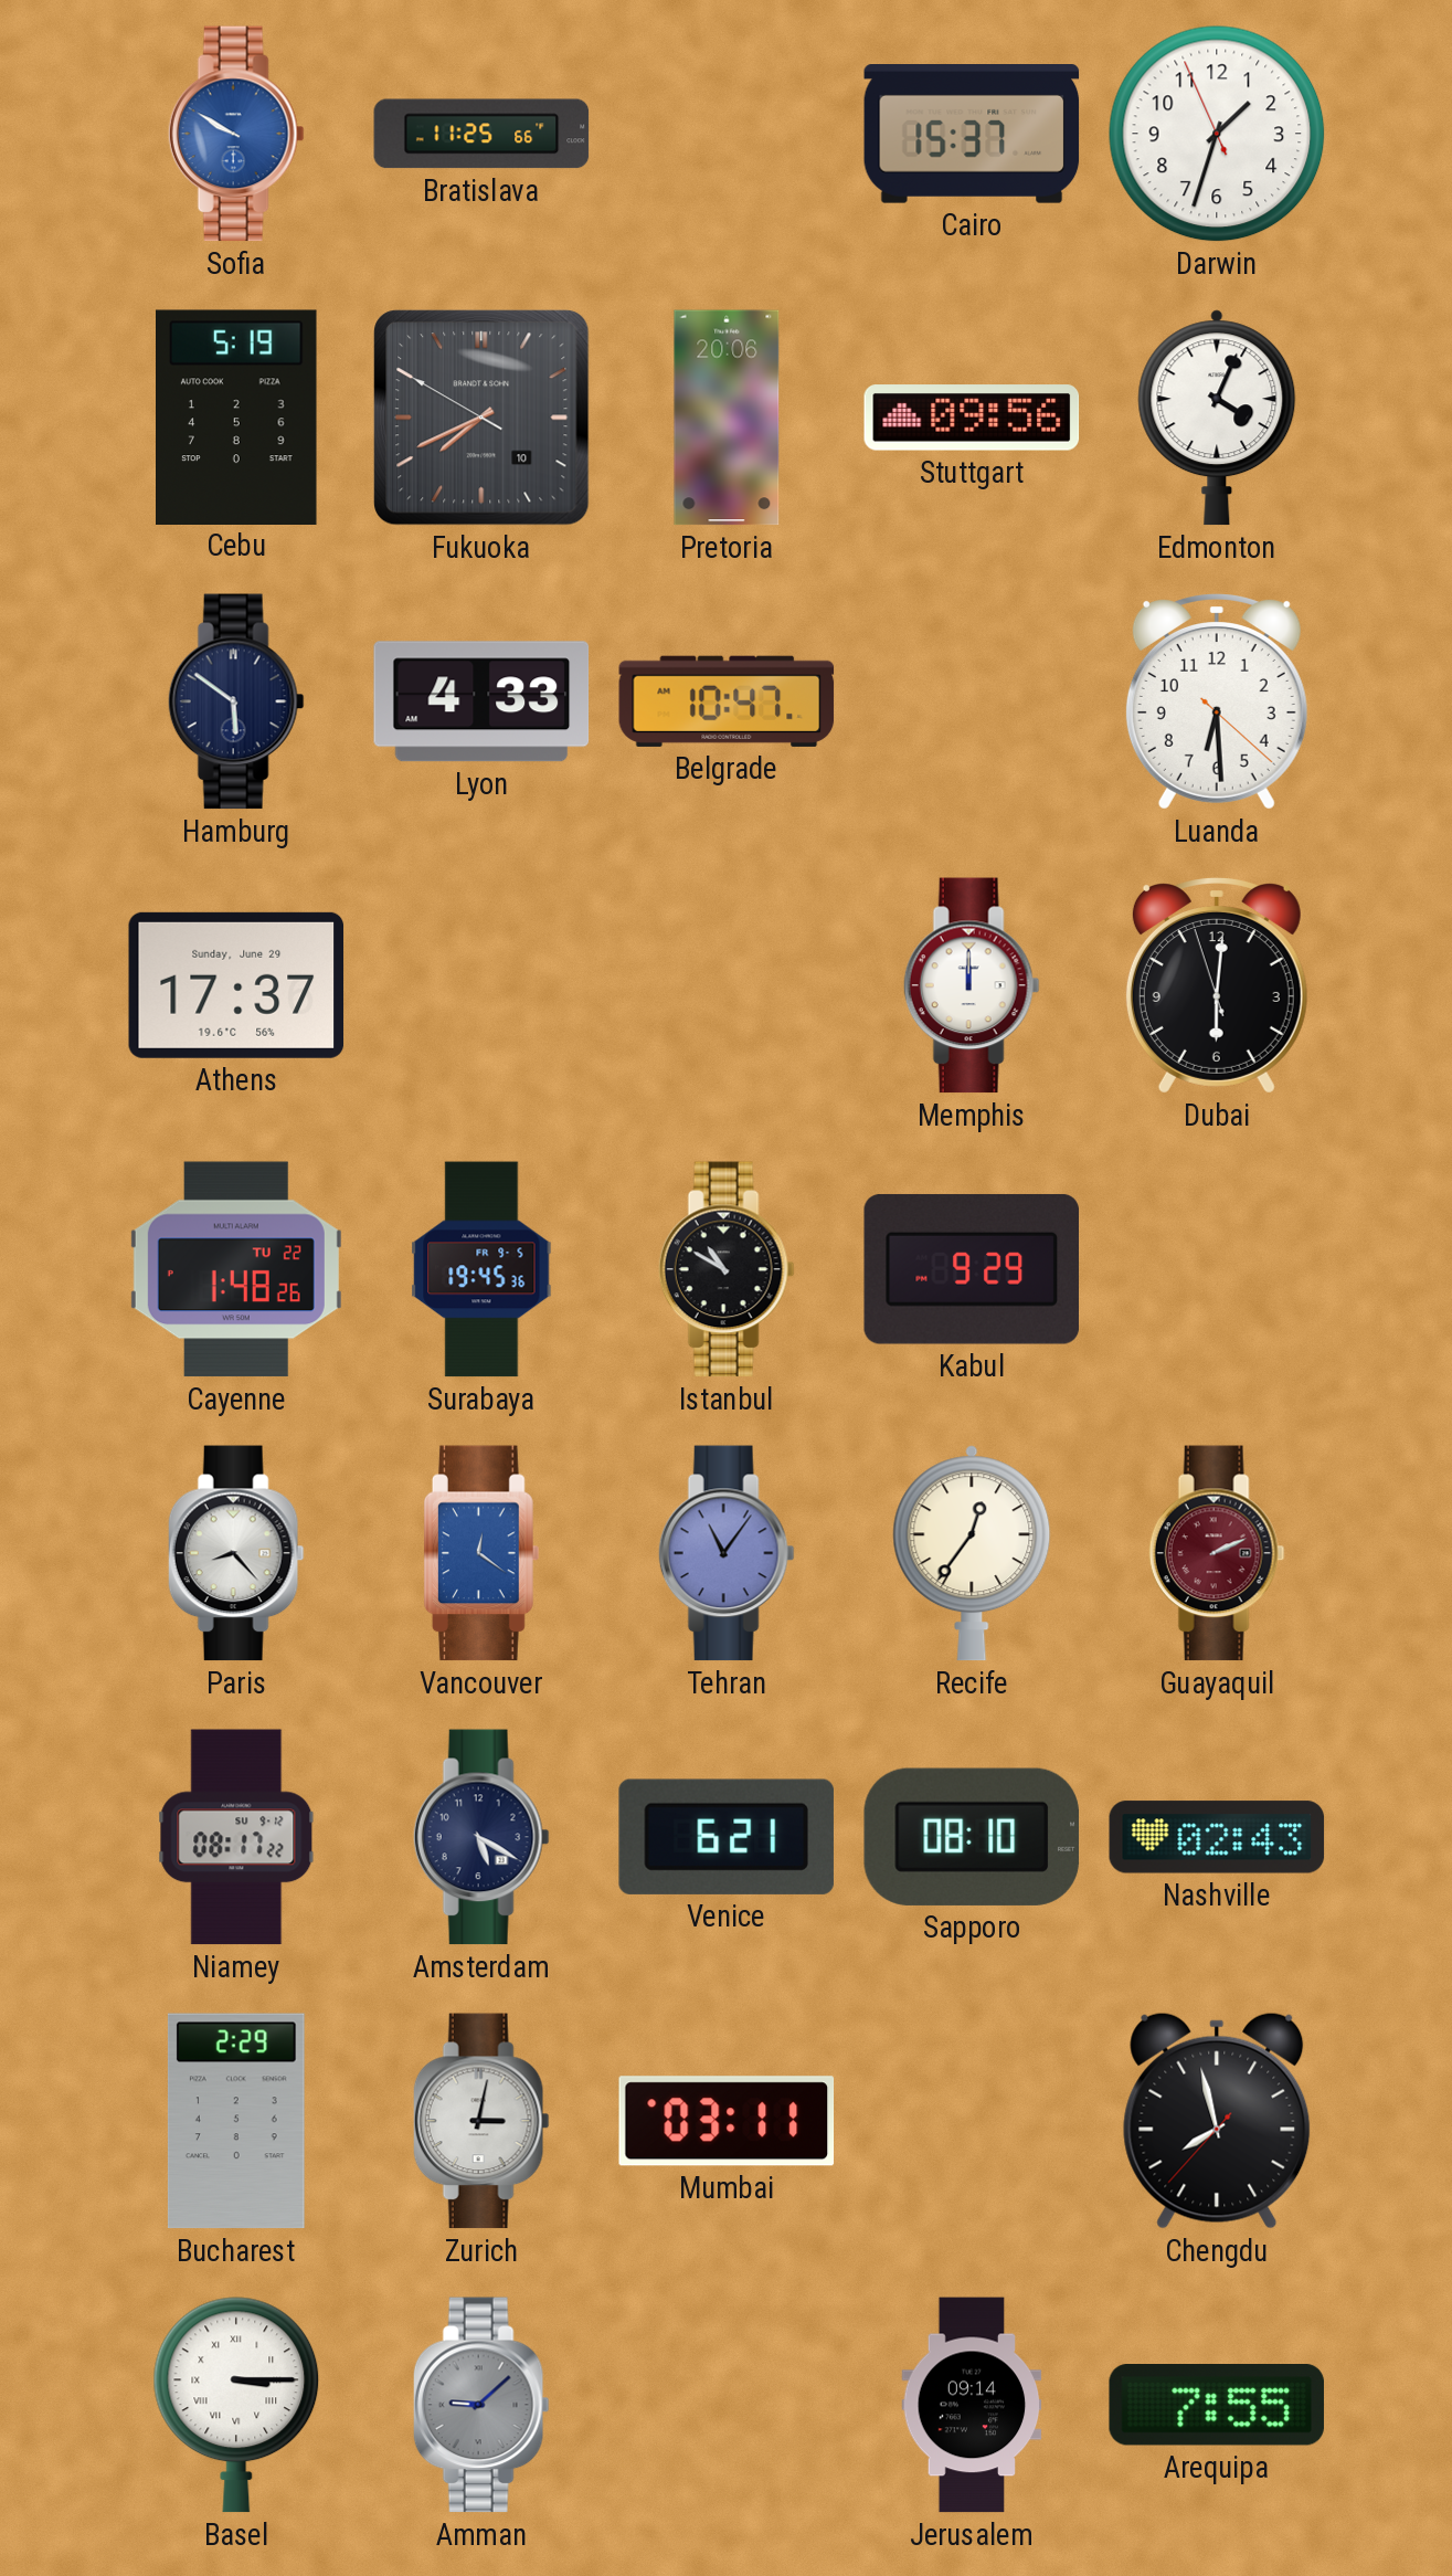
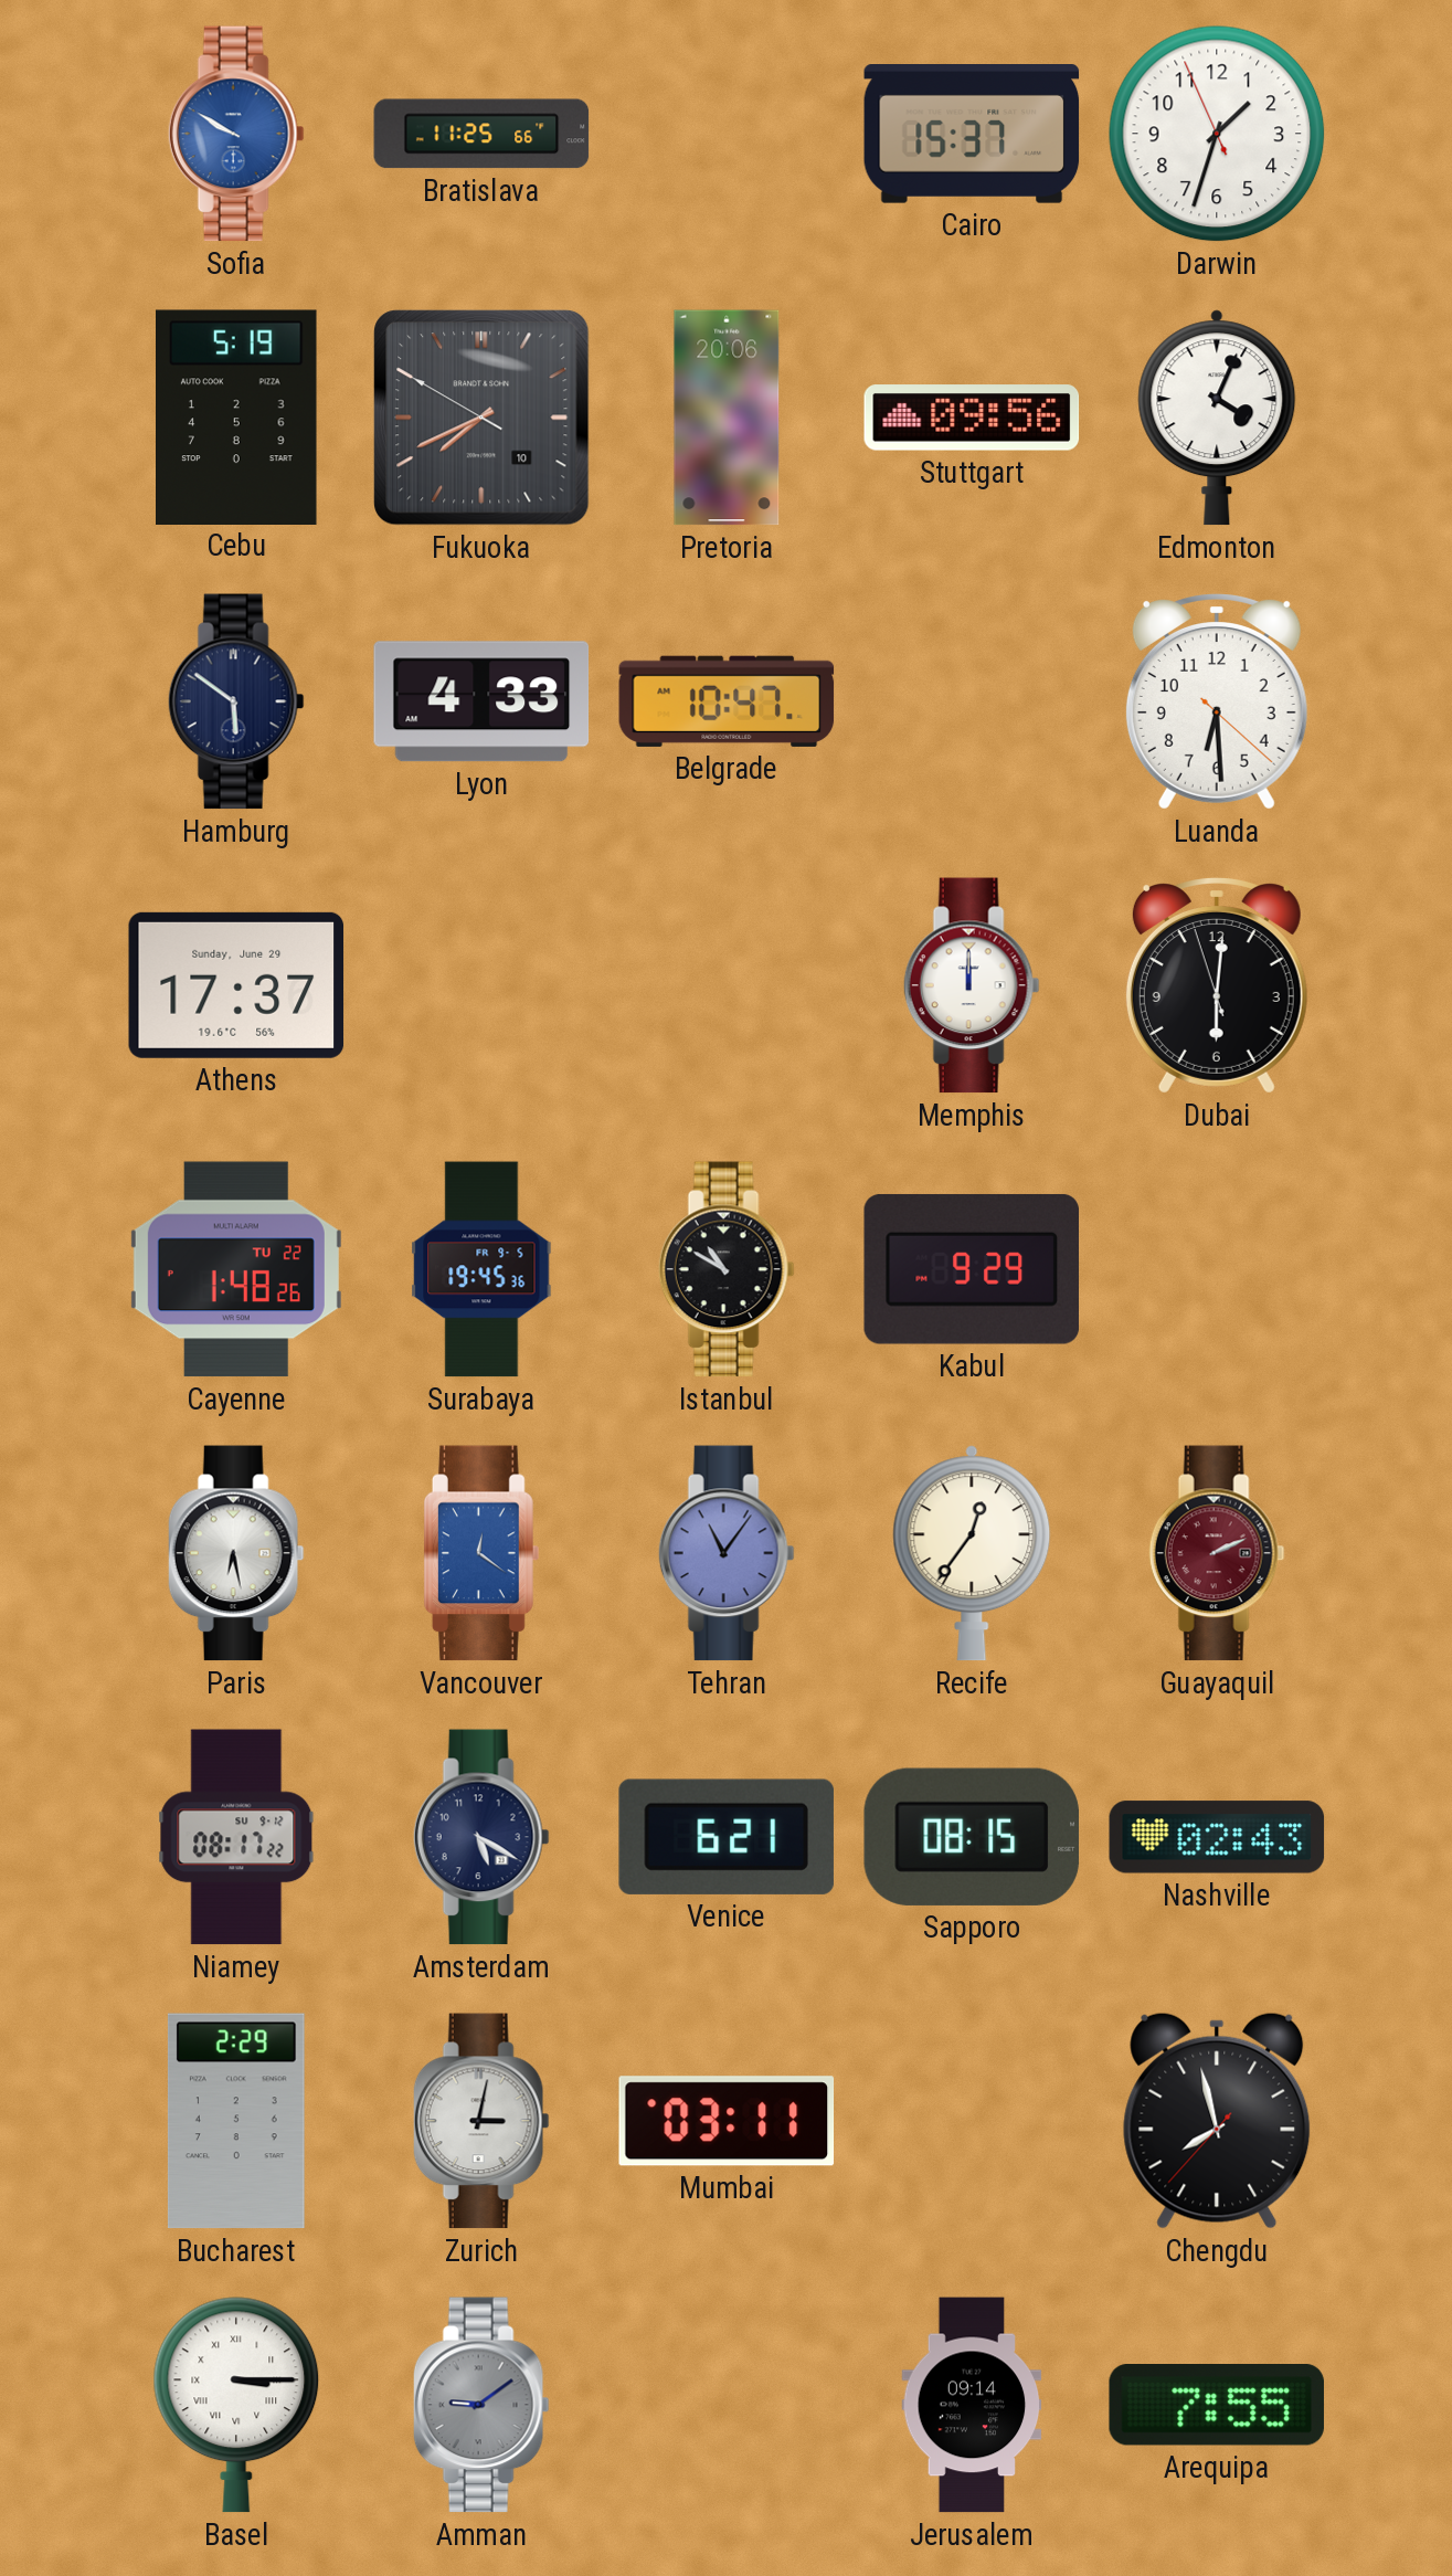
Paris: 8:23 -> 6:28 (236, 1553)
Sapporo: 08:10 -> 08:15 (971, 1837)
Amman: 9:08 -> 9:09 (481, 2405)
